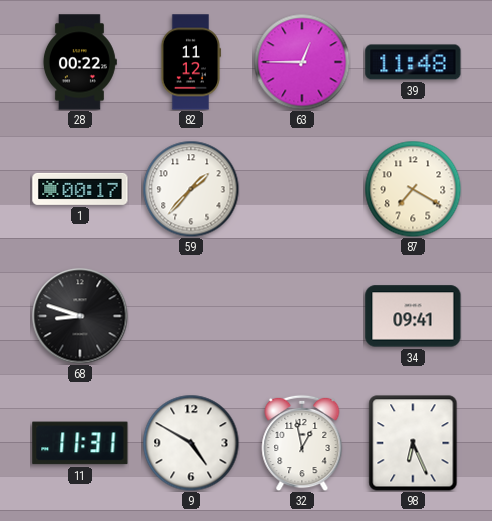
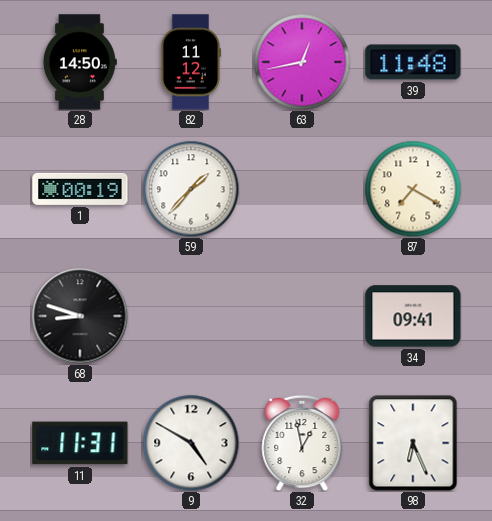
28: 00:22 -> 14:50 (79, 62)
63: 12:45 -> 12:43 (302, 62)
1: 00:17 -> 00:19 (80, 189)
